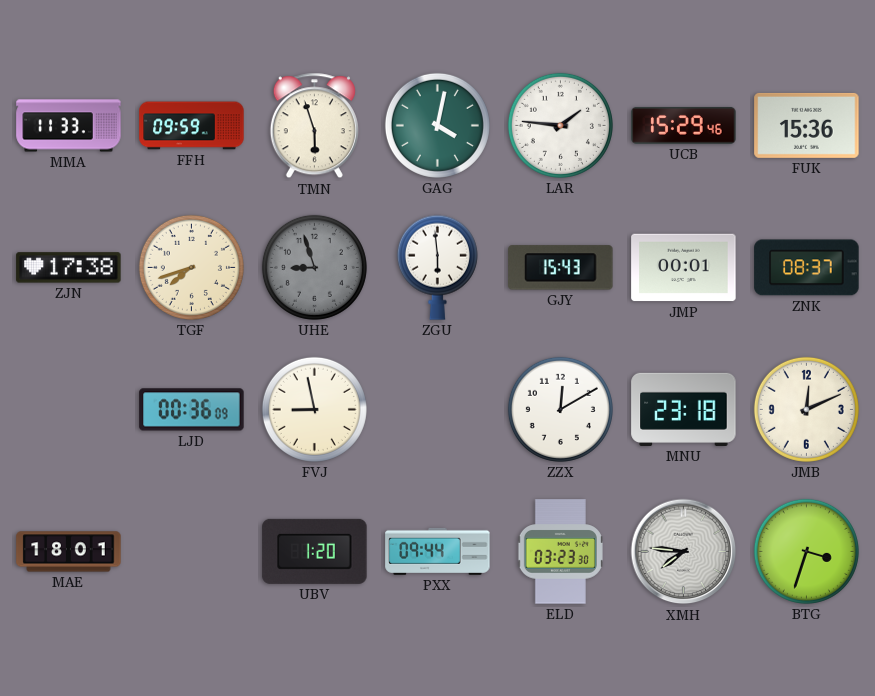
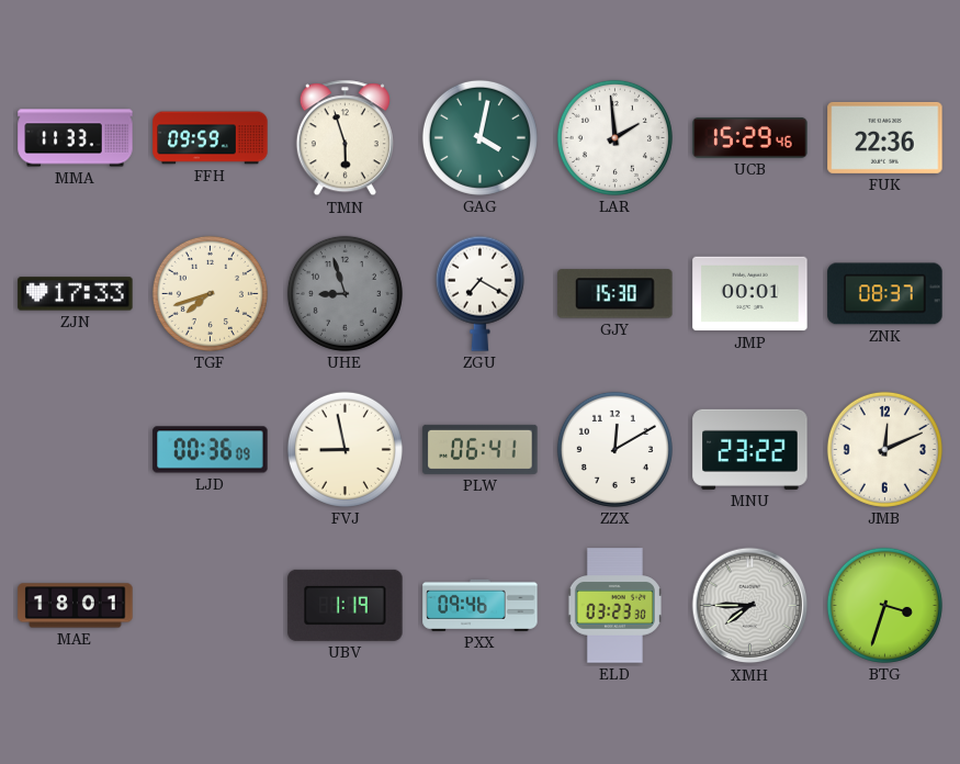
LAR: 1:46 -> 1:59 (614, 137)
FUK: 15:36 -> 22:36 (885, 137)
ZJN: 17:38 -> 17:33 (76, 294)
ZGU: 5:59 -> 7:20 (479, 293)
GJY: 15:43 -> 15:30 (615, 294)
PLW: none -> 06:41 (481, 449)
MNU: 23:18 -> 23:22 (750, 449)
UBV: 1:20 -> 1:19 (346, 605)
PXX: 09:44 -> 09:46 (481, 605)
XMH: 7:46 -> 7:45 (750, 606)
